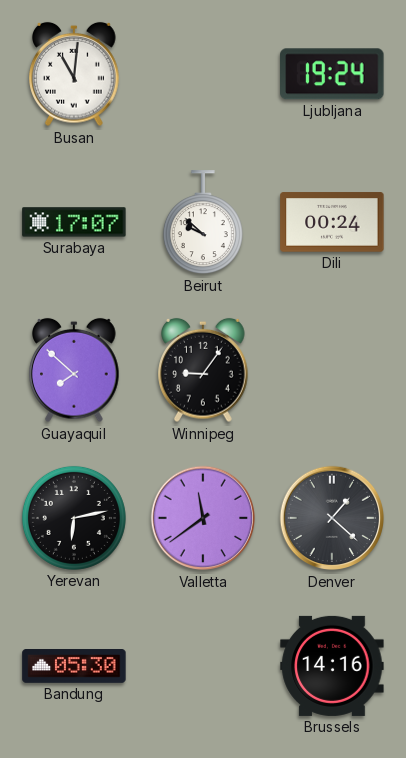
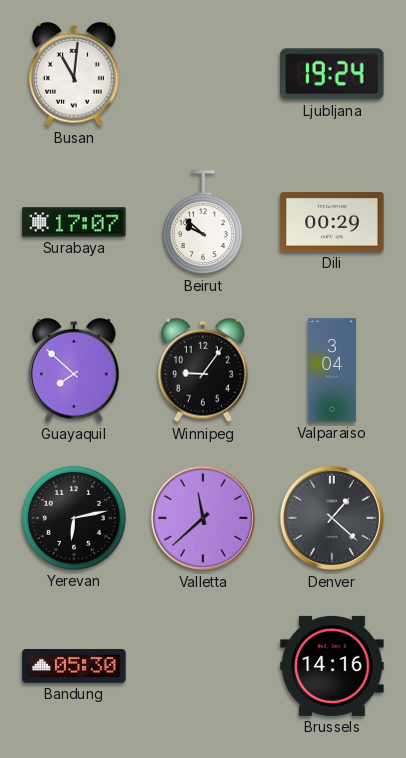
Dili: 00:24 -> 00:29 (332, 222)
Valparaiso: none -> 3:04 (332, 370)
Valletta: 11:39 -> 11:38 (203, 518)
